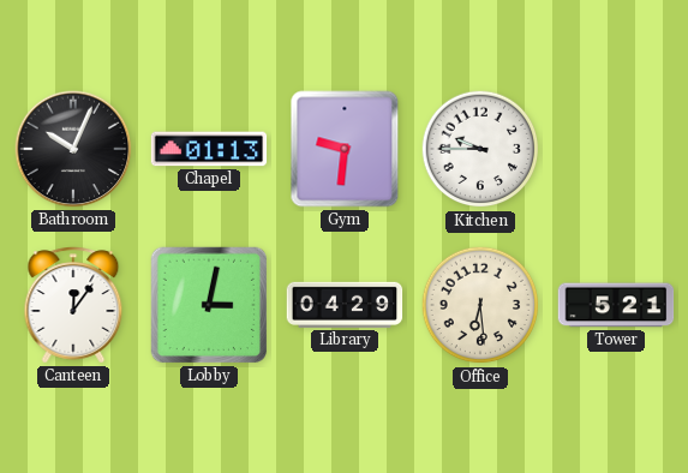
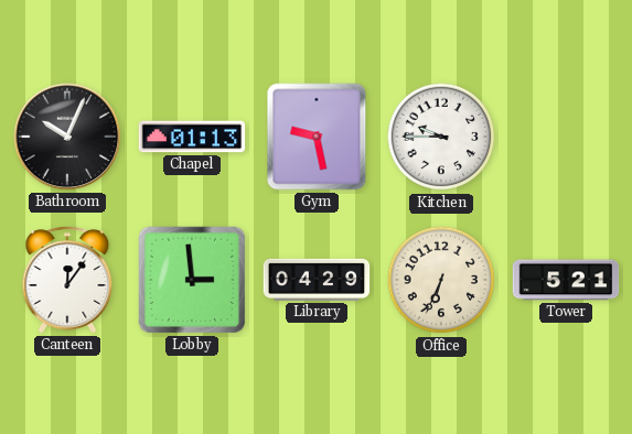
Gym: 9:31 -> 9:28 (317, 137)
Lobby: 3:02 -> 2:59 (192, 280)
Office: 6:29 -> 6:34 (441, 280)
